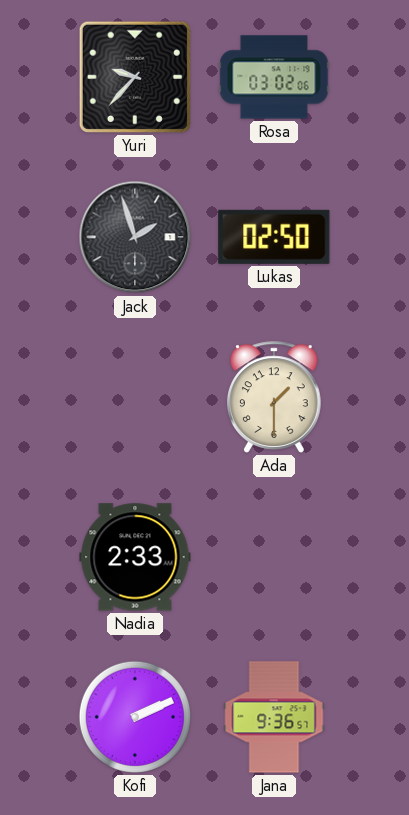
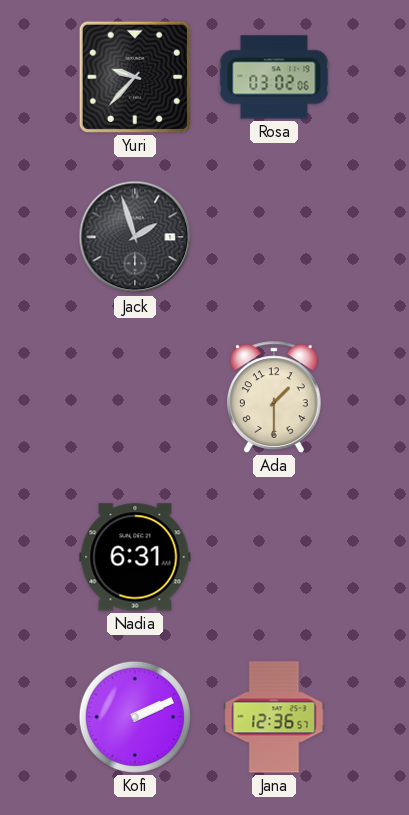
Lukas: 02:50 -> none (274, 237)
Nadia: 2:33 -> 6:31 (135, 557)
Jana: 9:36 -> 12:36 (274, 717)
